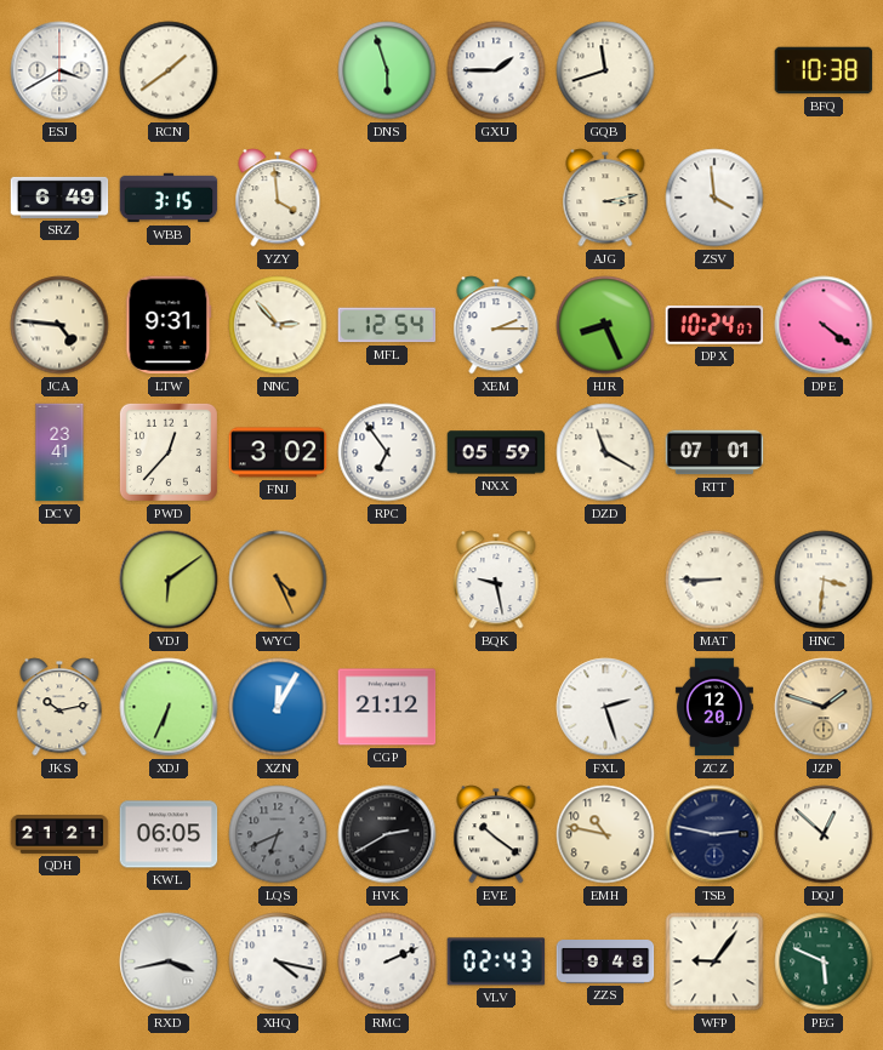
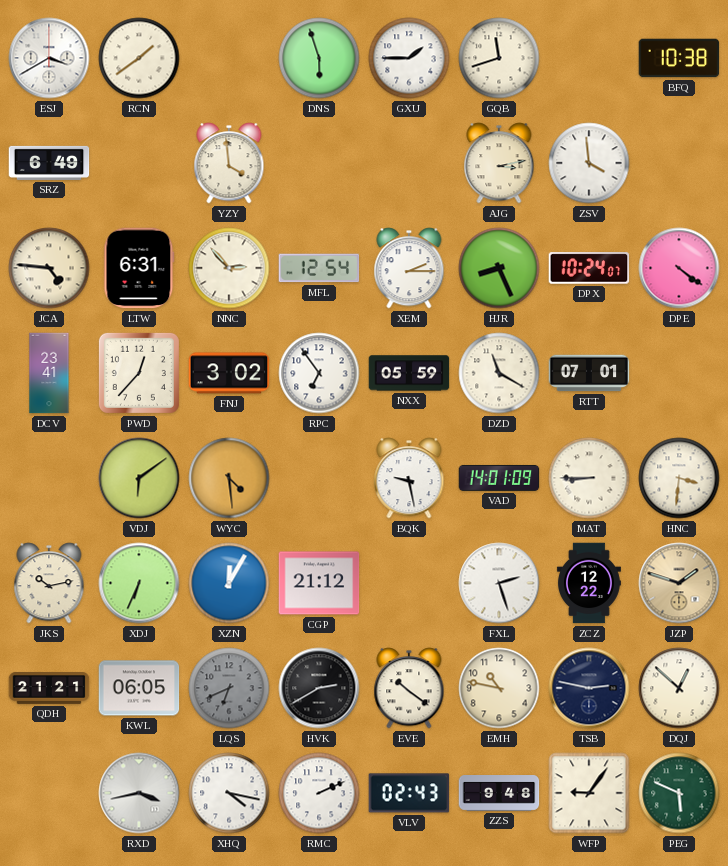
WBB: 3:15 -> none (169, 198)
LTW: 9:31 -> 6:31 (139, 268)
WYC: 4:26 -> 4:29 (229, 478)
VAD: none -> 14:01 (499, 478)
ZCZ: 12:20 -> 12:22 (589, 583)
